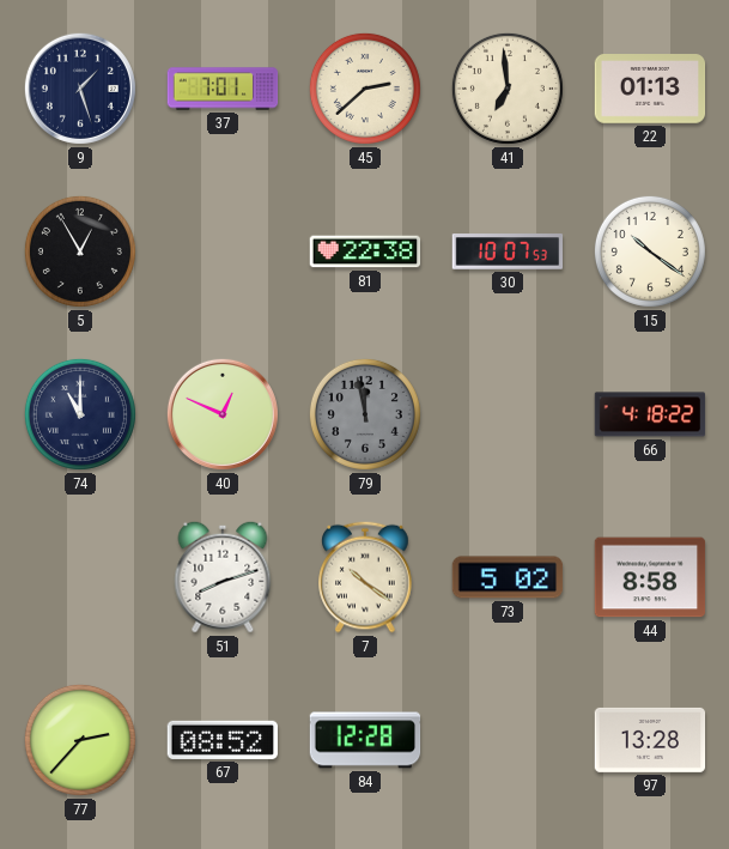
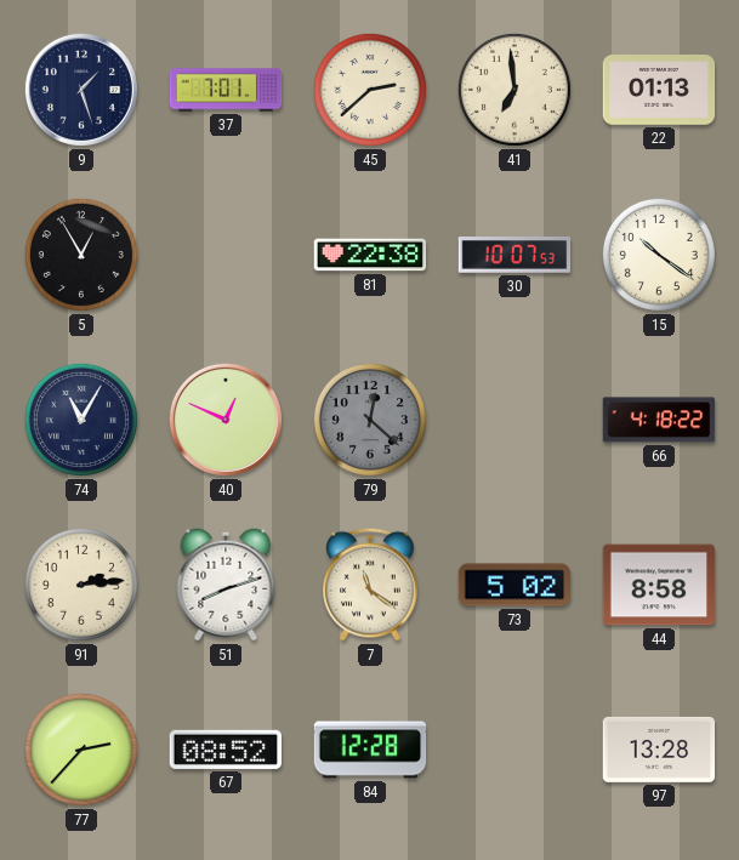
74: 11:00 -> 11:05 (81, 420)
79: 11:58 -> 12:22 (370, 420)
91: none -> 2:14 (81, 585)
7: 10:21 -> 11:21 (370, 585)
